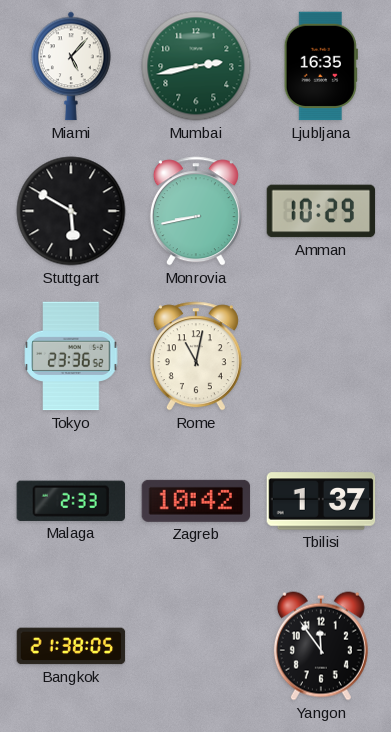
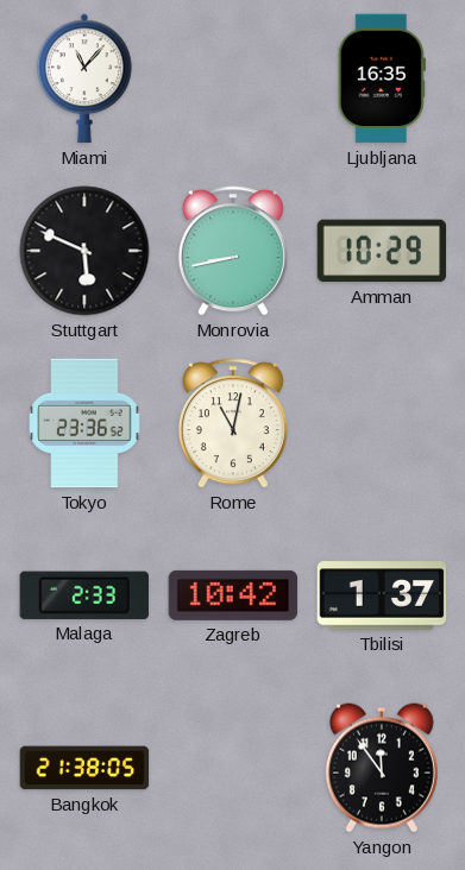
Miami: 5:07 -> 11:07 (84, 78)
Mumbai: 2:43 -> none (196, 66)
Stuttgart: 5:50 -> 5:49 (84, 251)
